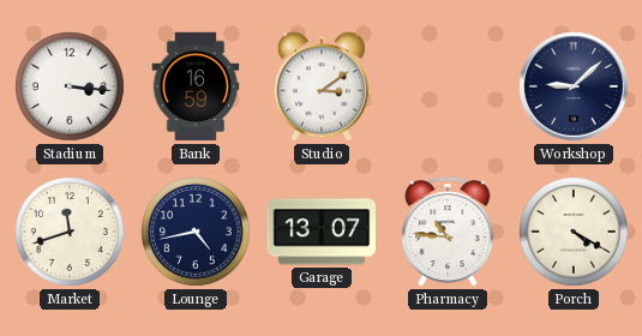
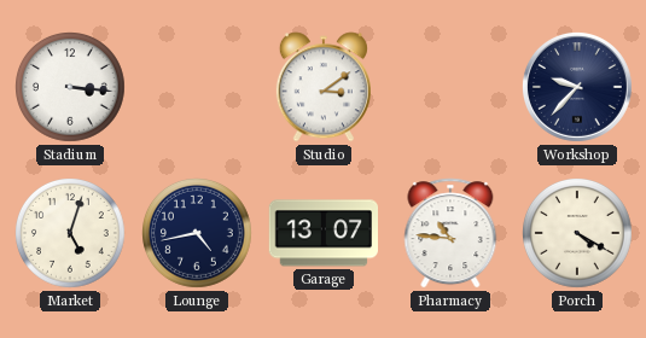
Bank: 16:59 -> none (196, 86)
Workshop: 9:08 -> 9:37 (577, 87)
Market: 11:42 -> 5:03 (71, 234)
